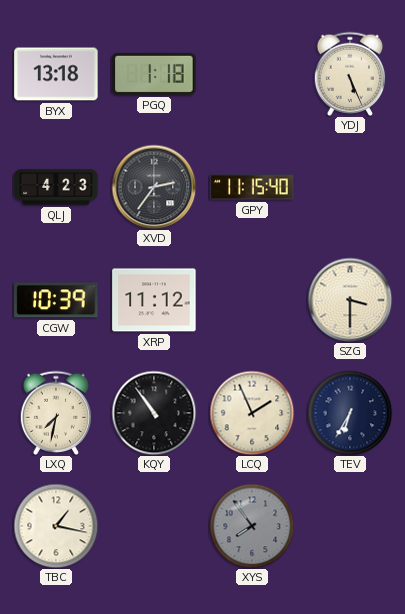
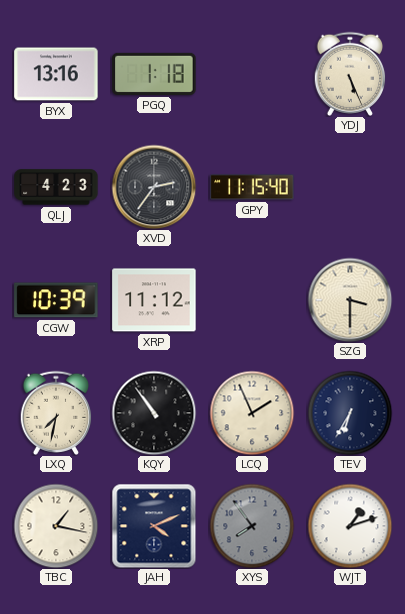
BYX: 13:18 -> 13:16 (56, 74)
JAH: none -> 4:11 (154, 526)
WJT: none -> 1:12 (350, 526)
